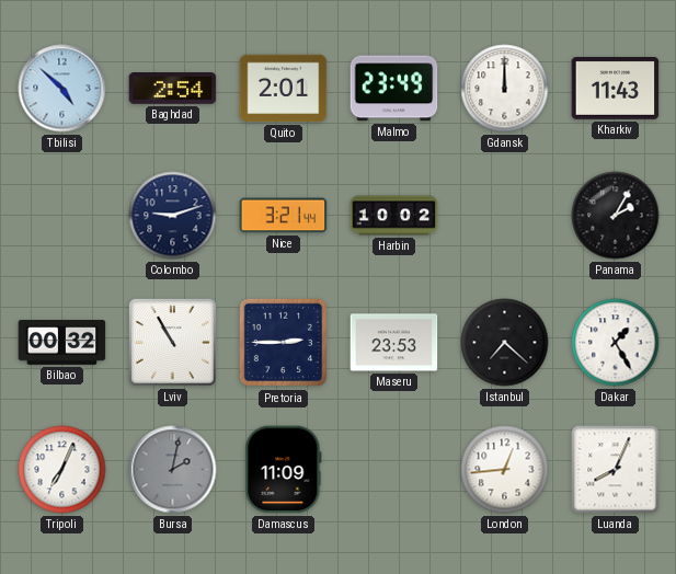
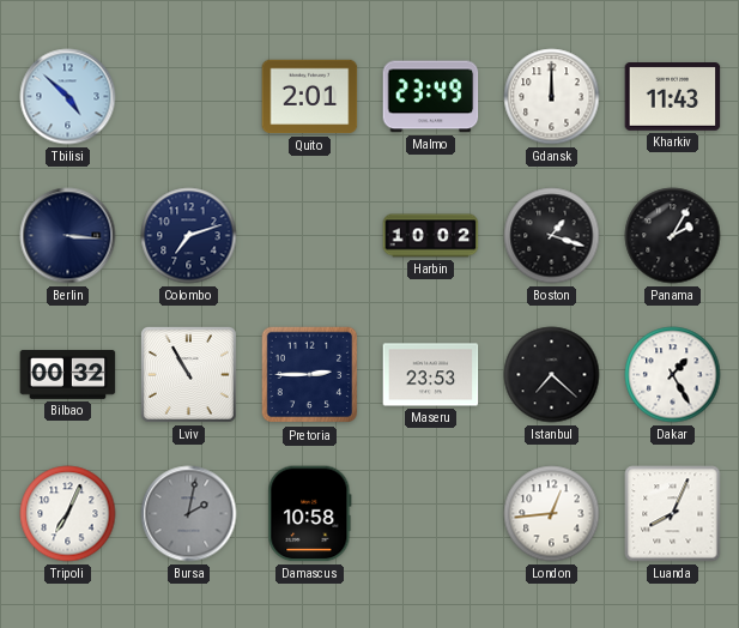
Baghdad: 2:54 -> none (173, 89)
Berlin: none -> 3:16 (68, 236)
Colombo: 9:12 -> 7:12 (189, 236)
Nice: 3:21 -> none (284, 216)
Boston: none -> 1:18 (552, 236)
Damascus: 11:09 -> 10:58 (310, 514)
